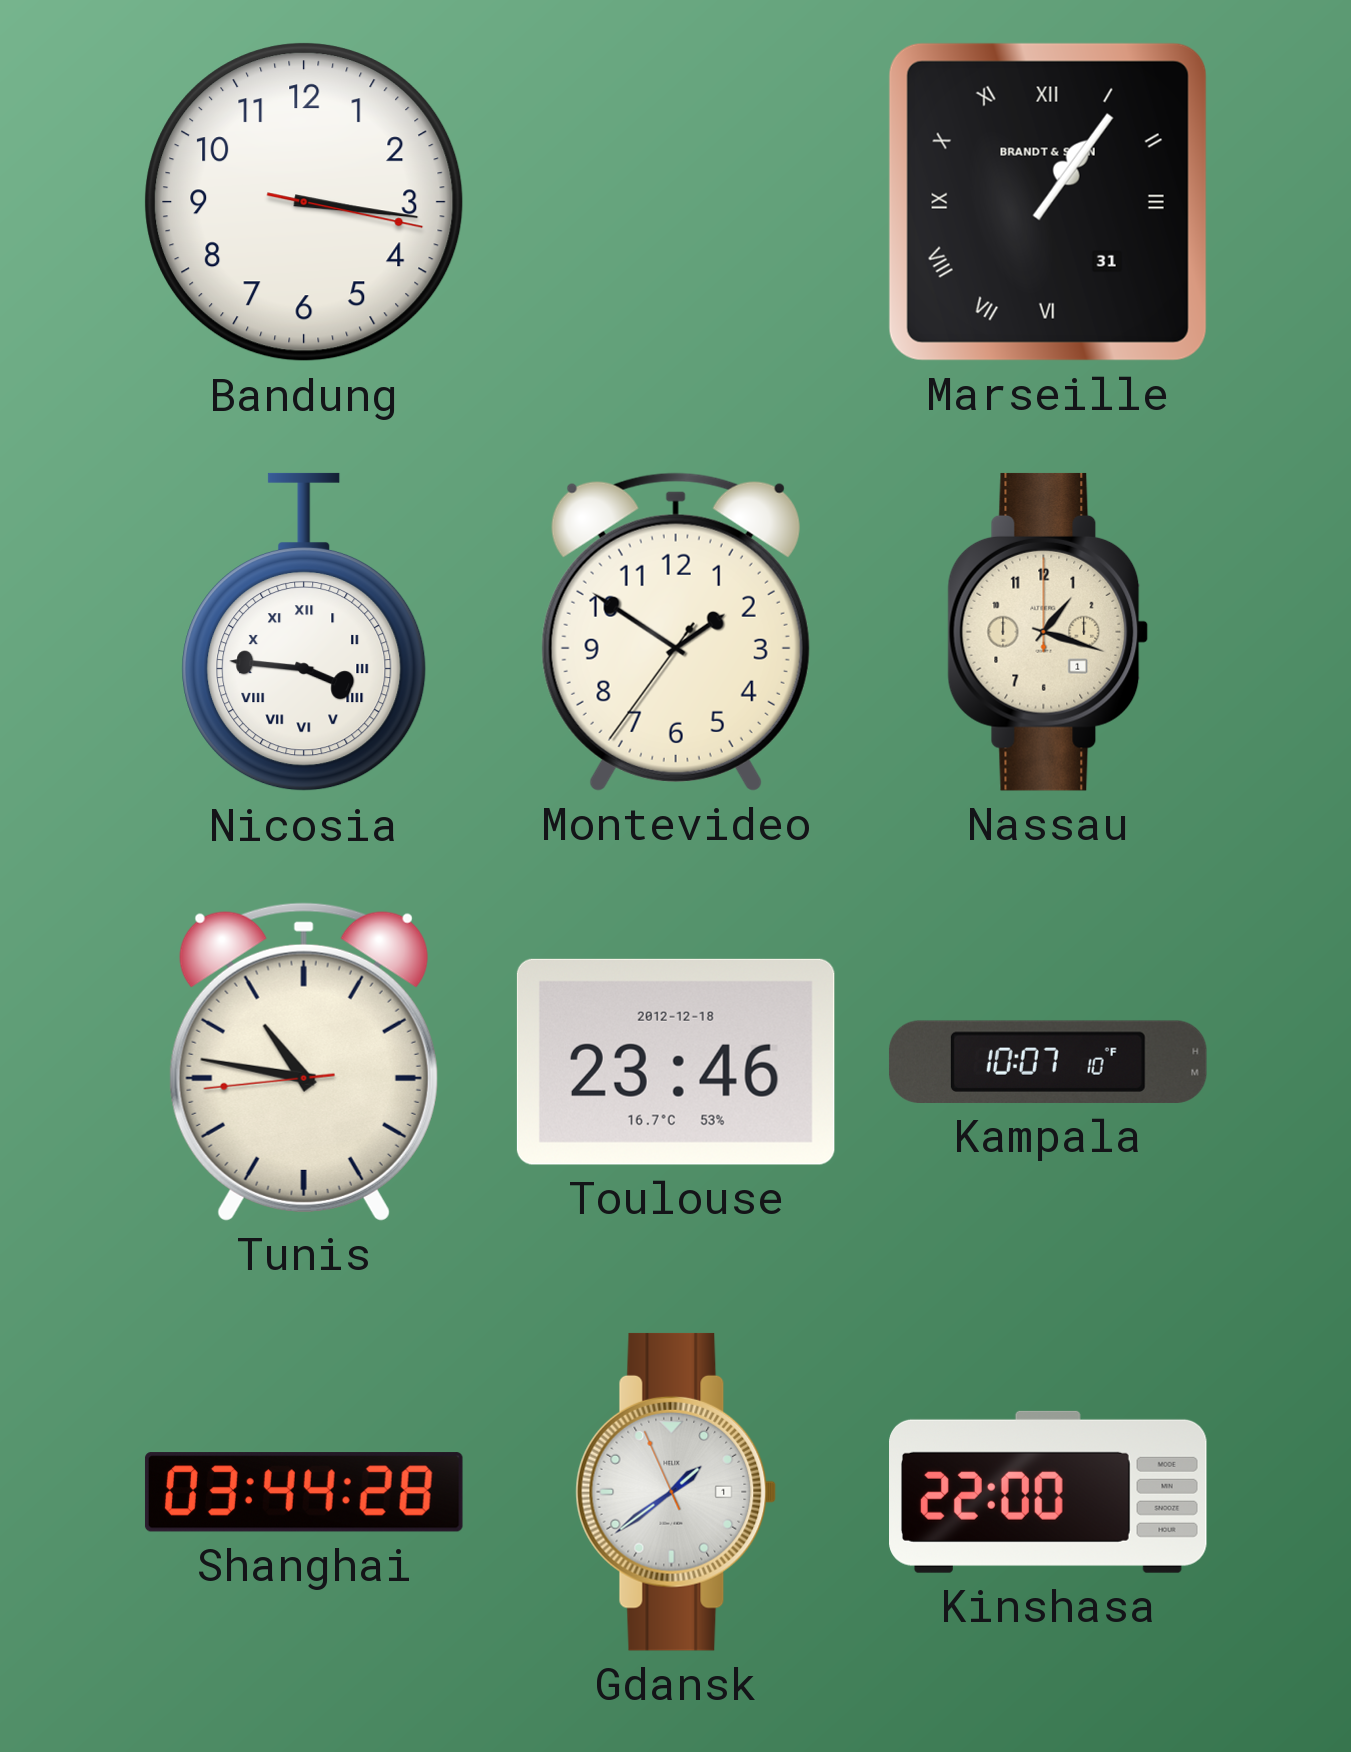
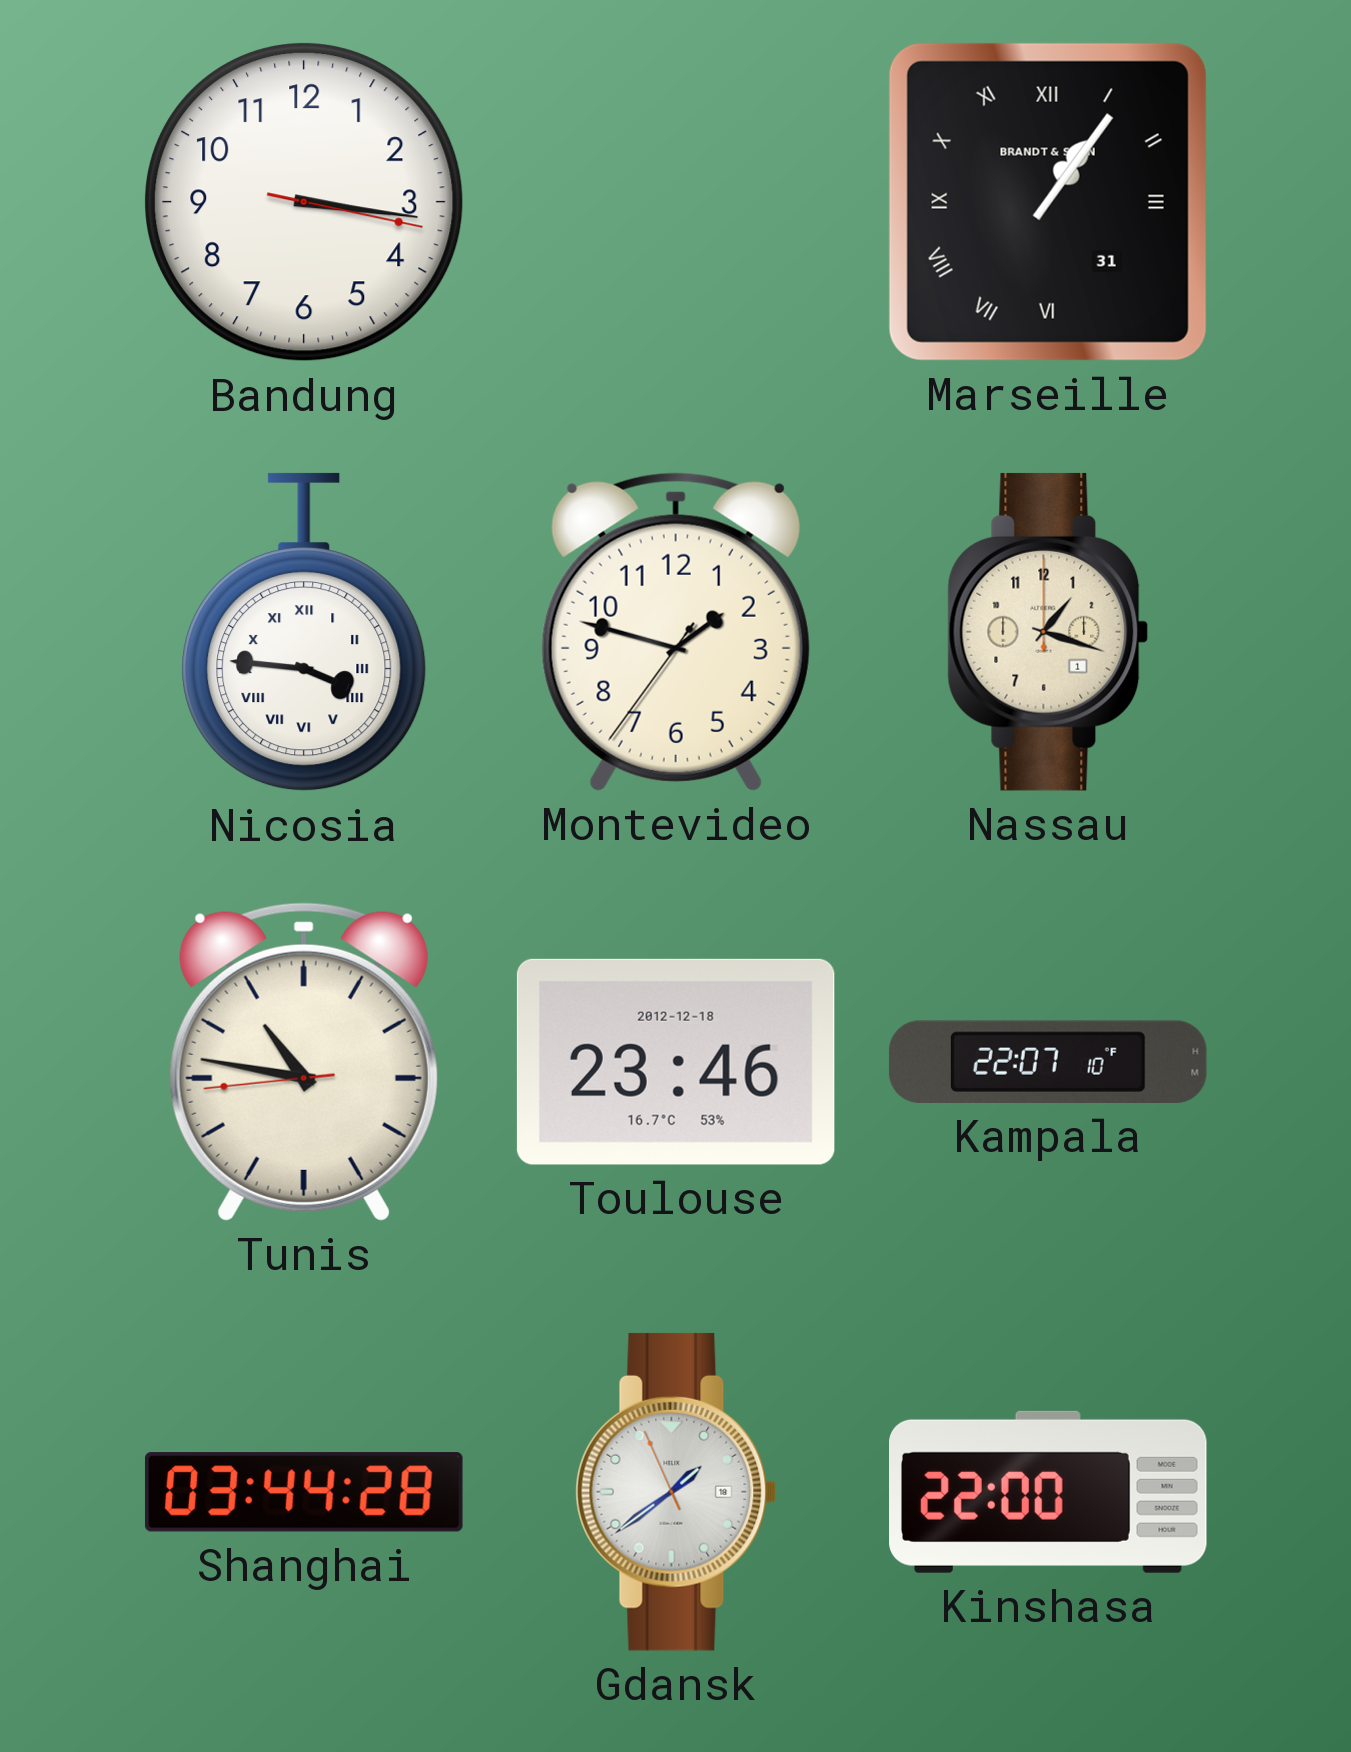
Montevideo: 1:50 -> 1:47 (676, 632)
Kampala: 10:07 -> 22:07 (1048, 1062)
Gdansk date: 1 -> 18 (676, 1492)
